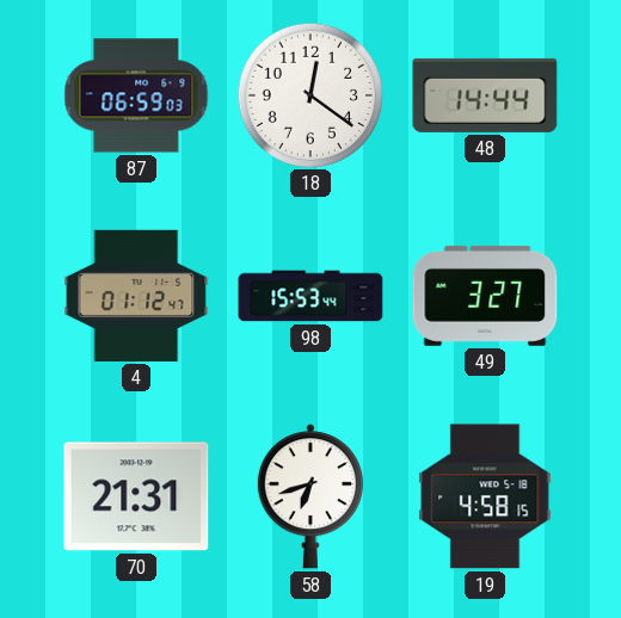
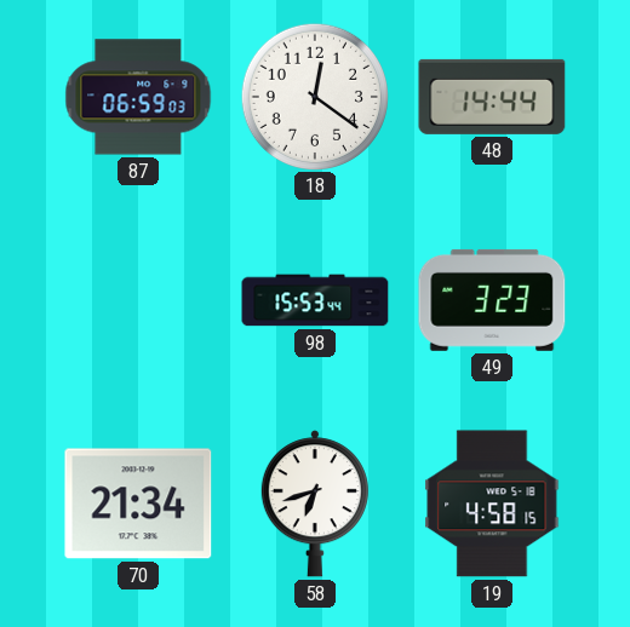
4: 01:12 -> none (136, 296)
49: 3:27 -> 3:23 (492, 300)
70: 21:31 -> 21:34 (138, 504)
